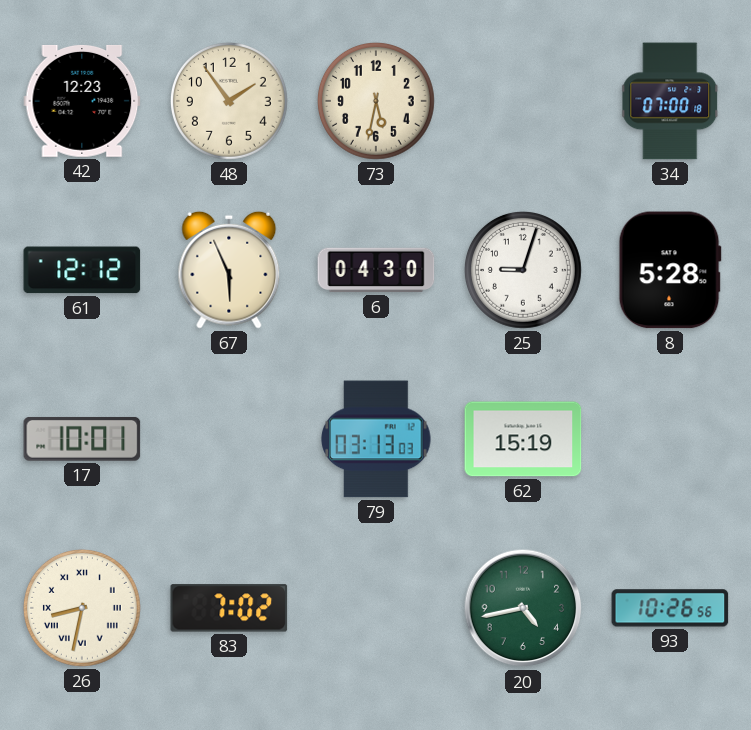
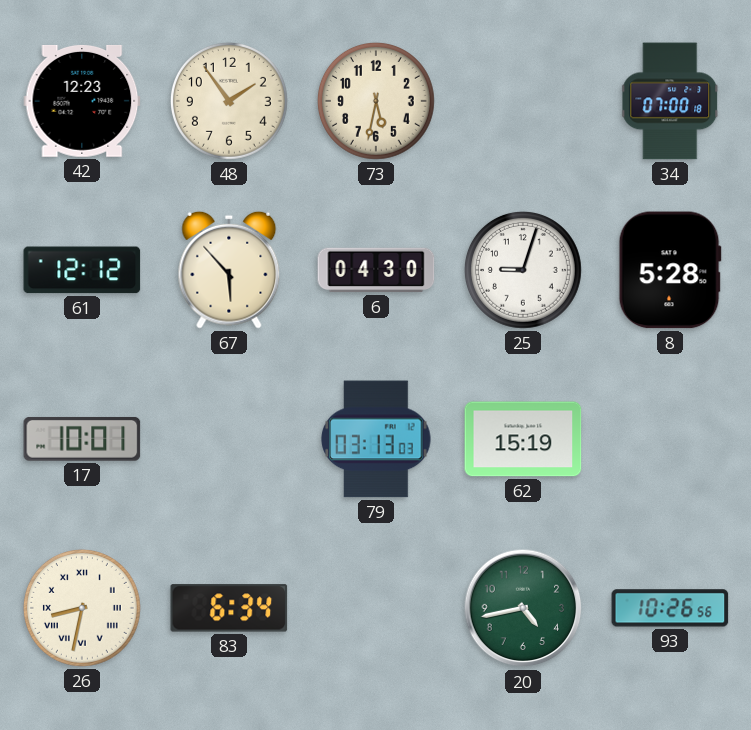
67: 5:56 -> 5:53 (229, 270)
83: 7:02 -> 6:34 (229, 608)
